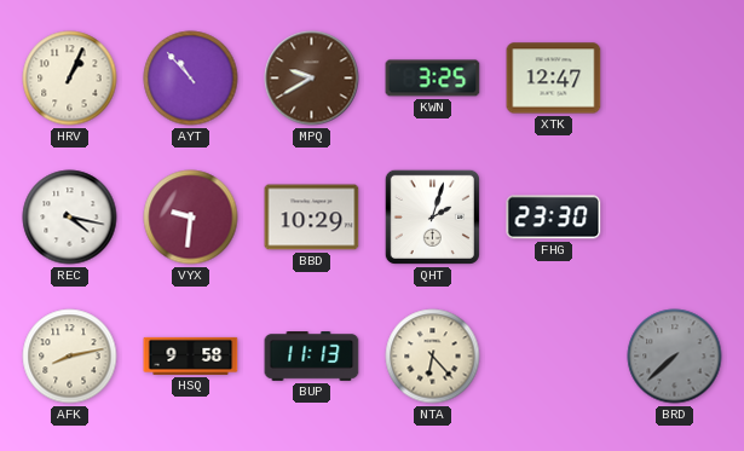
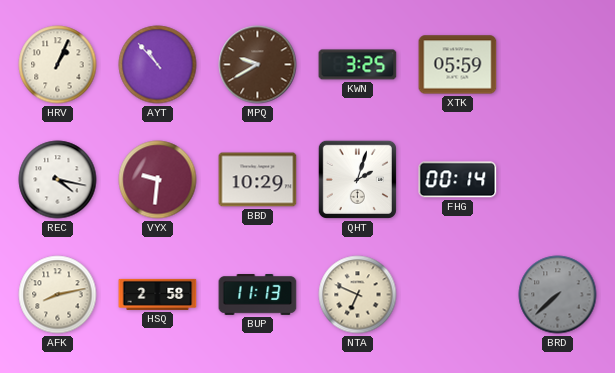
XTK: 12:47 -> 05:59 (458, 65)
FHG: 23:30 -> 00:14 (458, 180)
HSQ: 9:58 -> 2:58 (158, 294)
NTA: 6:23 -> 6:49 (358, 295)
